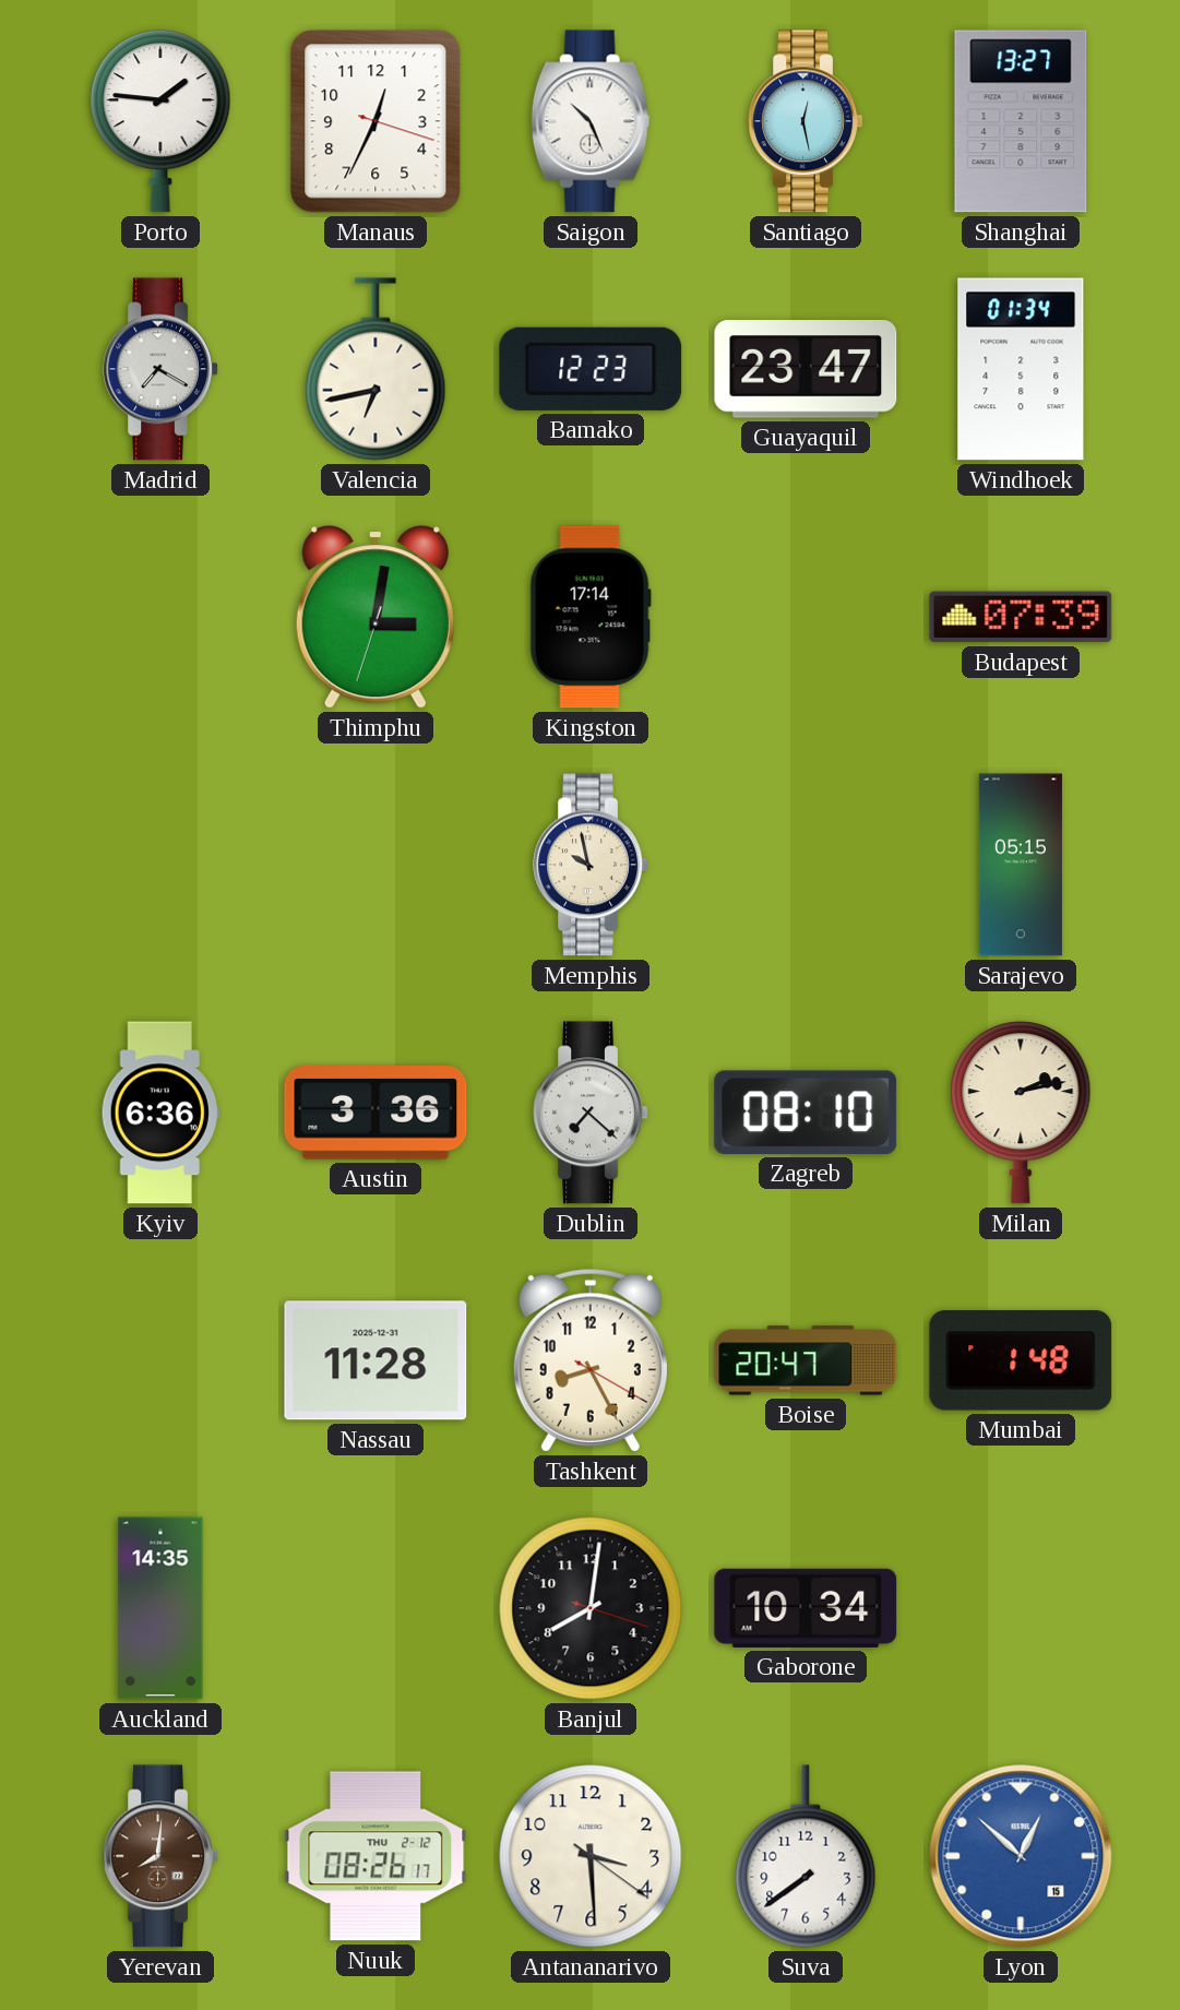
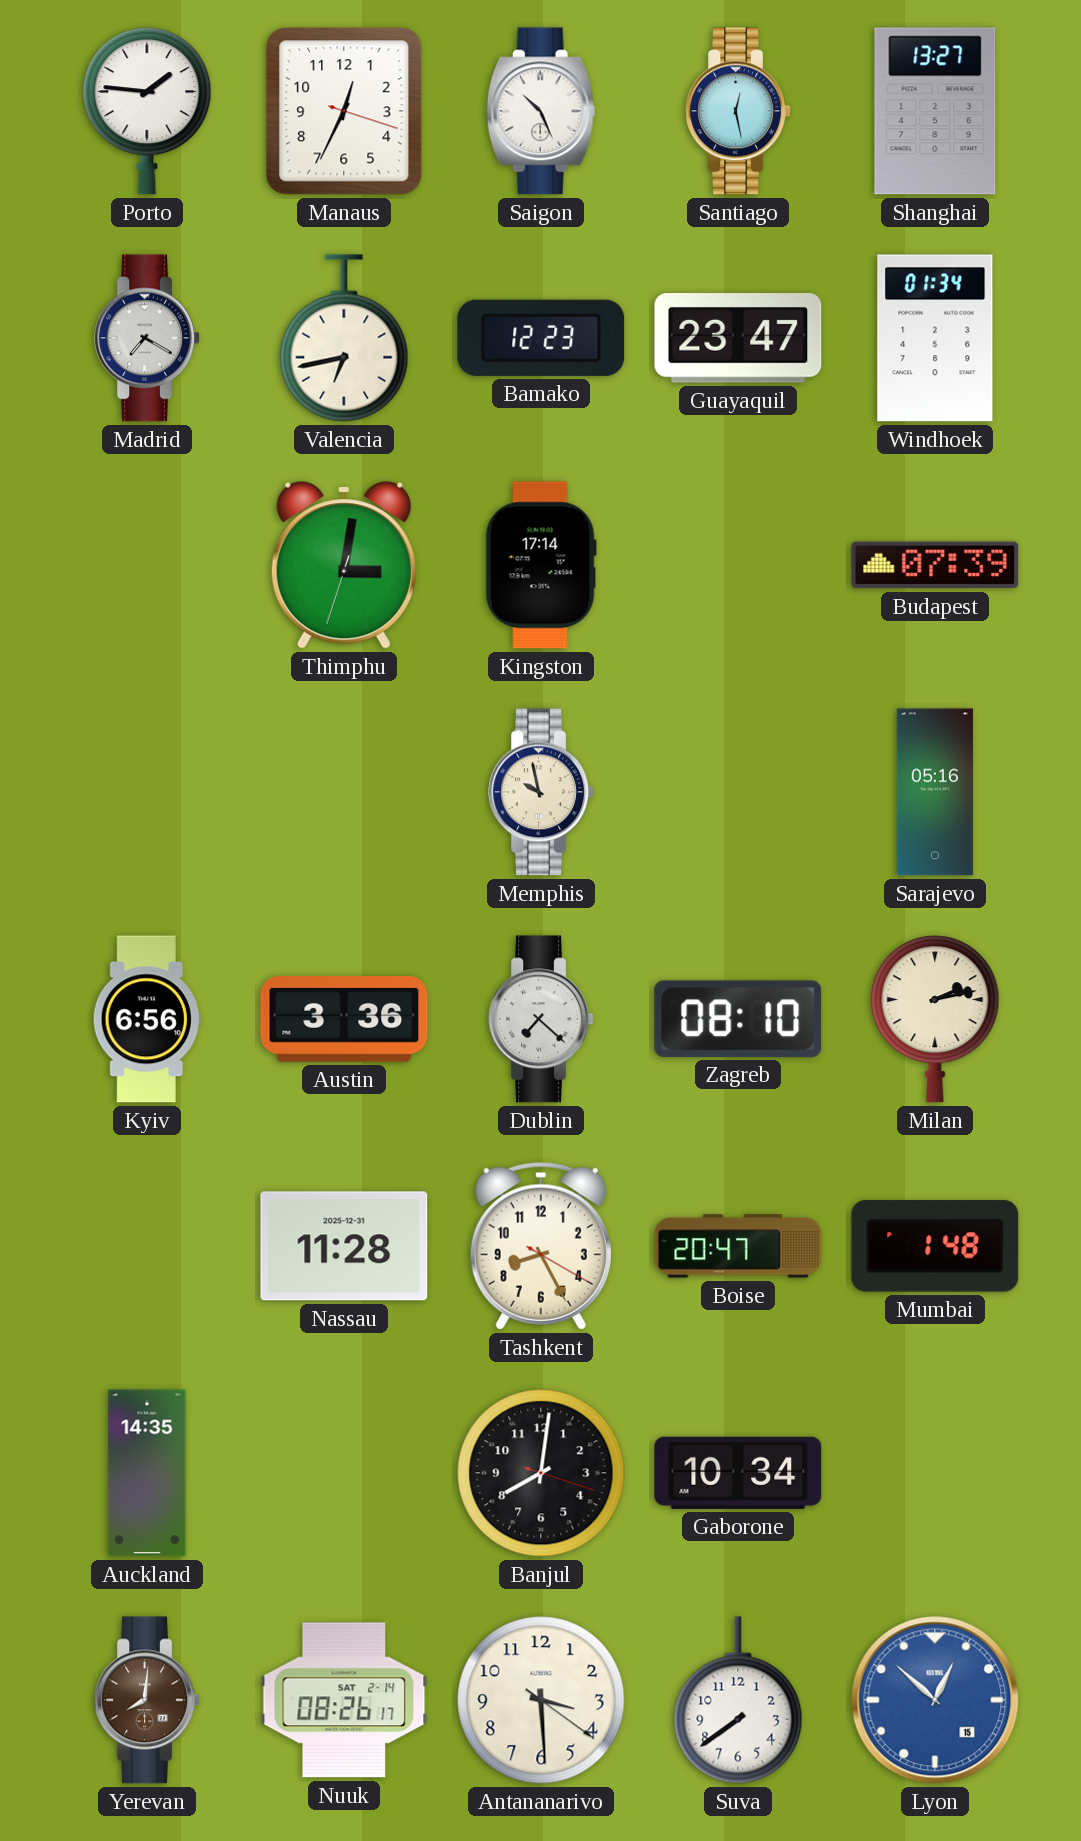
Sarajevo: 05:15 -> 05:16 (935, 792)
Kyiv: 6:36 -> 6:56 (147, 1019)
Nuuk date: THU 2-12 -> SAT 2-14 (344, 1700)
